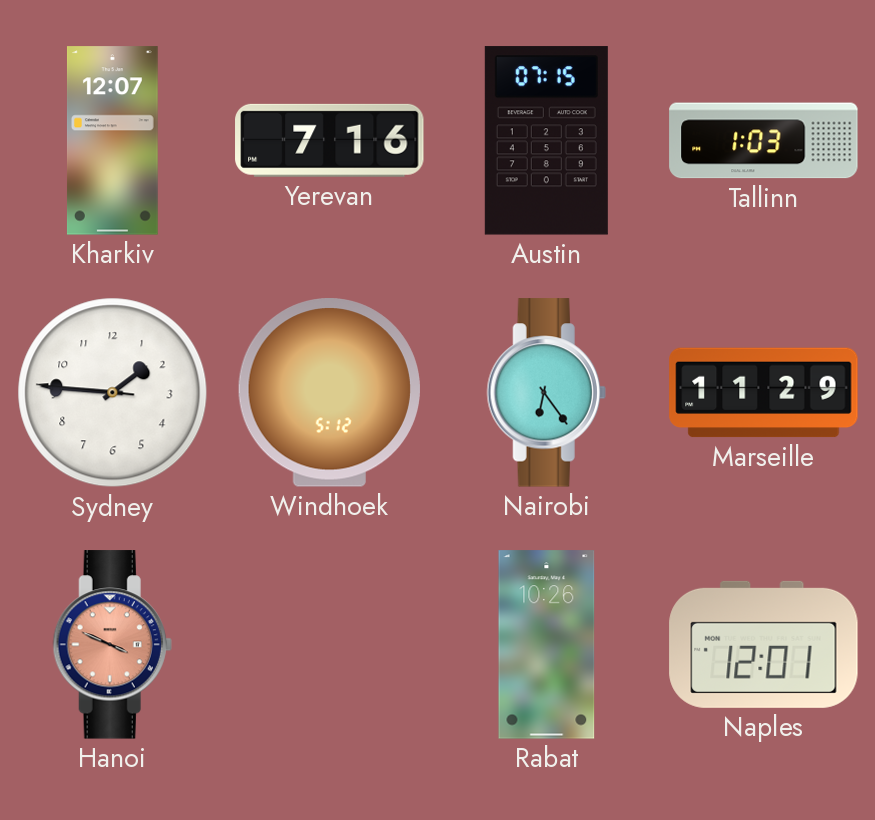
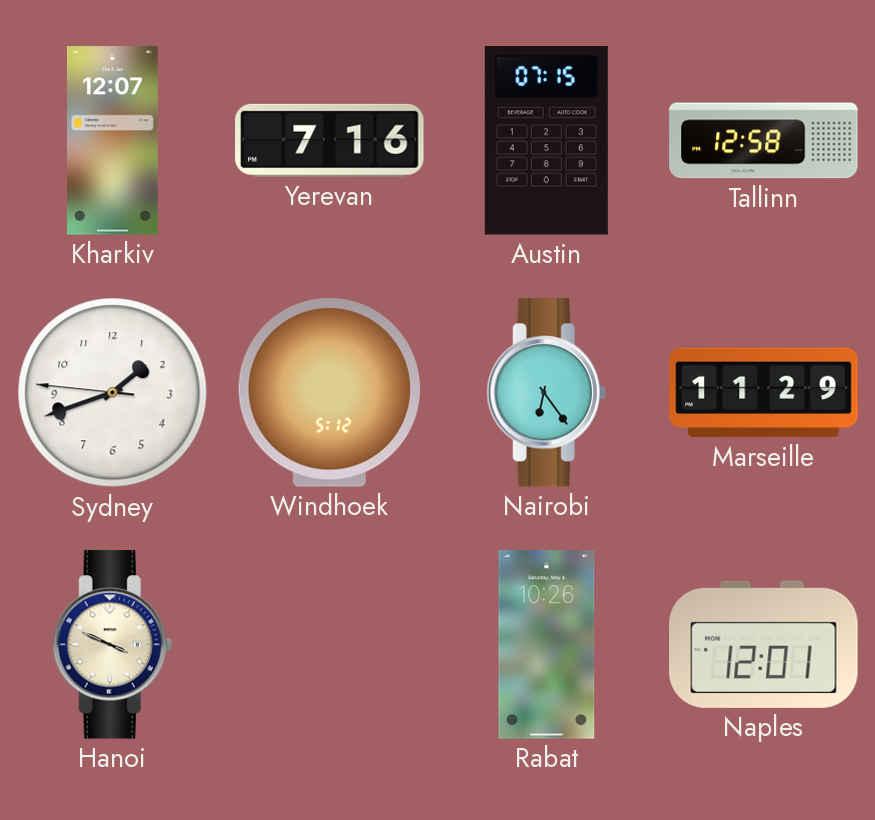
Tallinn: 1:03 -> 12:58 (764, 141)
Sydney: 1:45 -> 1:41 (113, 393)
Hanoi dial: salmon -> cream (112, 645)
